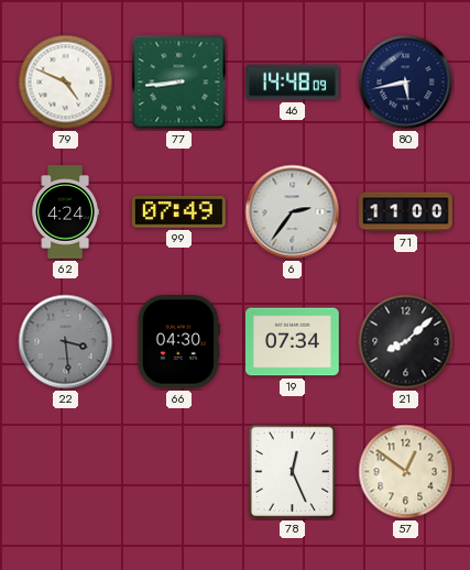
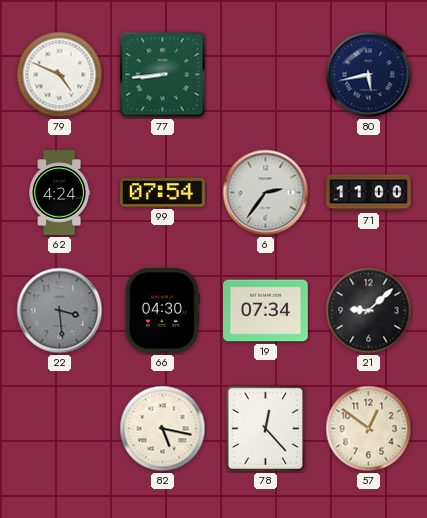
46: 14:48 -> none (293, 83)
99: 07:49 -> 07:54 (163, 193)
21: 8:08 -> 9:08 (369, 311)
82: none -> 5:17 (163, 429)
78: 12:26 -> 12:23 (266, 429)
